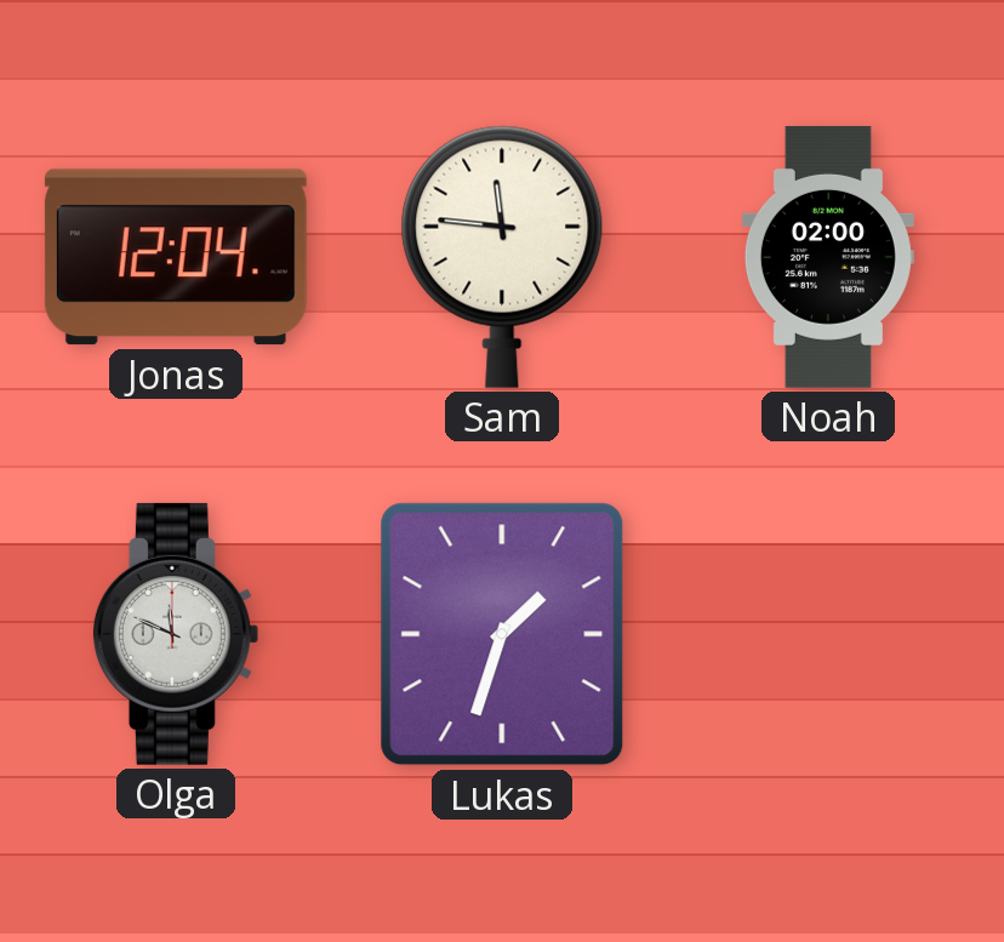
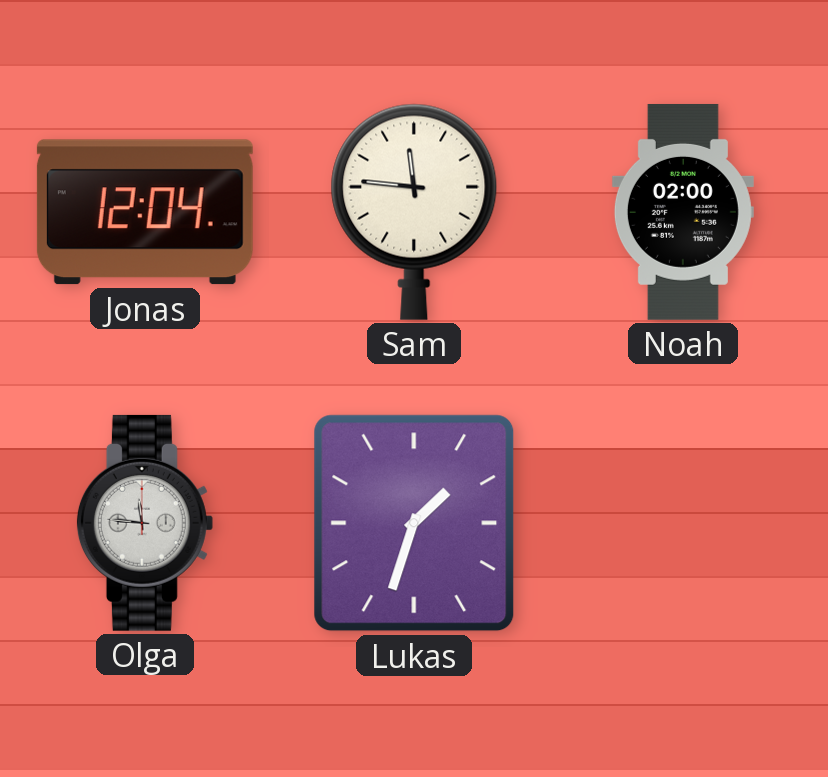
Olga: 11:49 -> 11:46 (145, 523)
